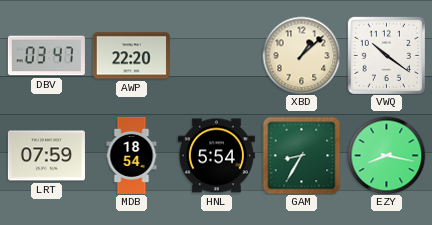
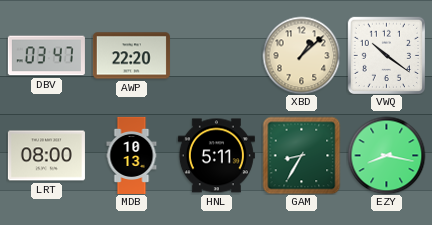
LRT: 07:59 -> 08:00 (46, 156)
MDB: 18:54 -> 10:13 (132, 155)
HNL: 5:54 -> 5:11 (216, 156)
